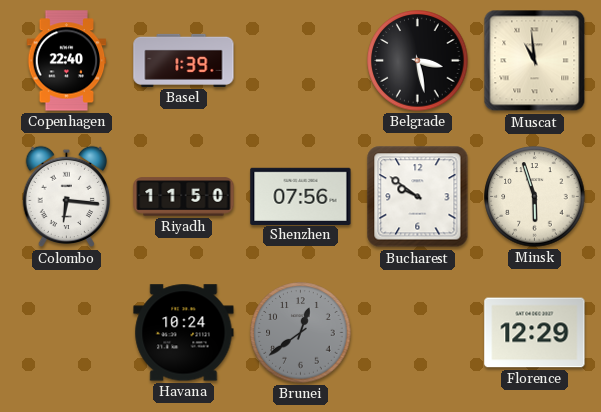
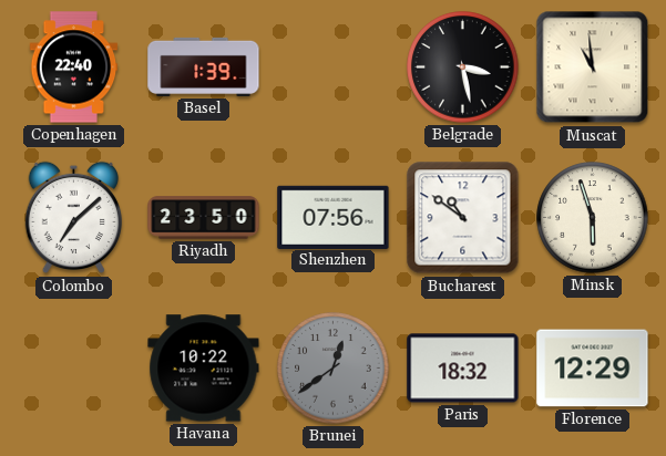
Colombo: 6:16 -> 7:08 (73, 218)
Riyadh: 11:50 -> 23:50 (204, 218)
Bucharest: 9:51 -> 10:51 (463, 218)
Havana: 10:24 -> 10:22 (204, 369)
Paris: none -> 18:32 (463, 369)
